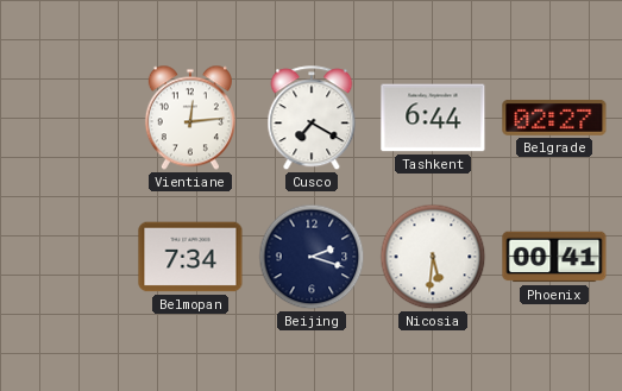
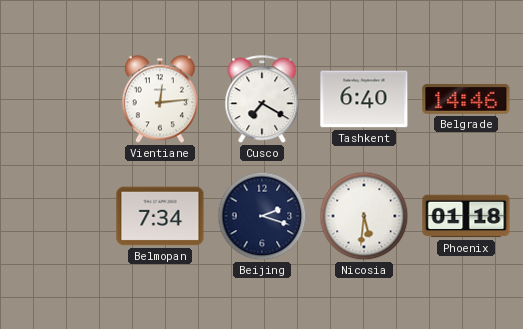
Tashkent: 6:44 -> 6:40 (364, 99)
Belgrade: 02:27 -> 14:46 (466, 99)
Phoenix: 00:41 -> 01:18 (466, 216)
